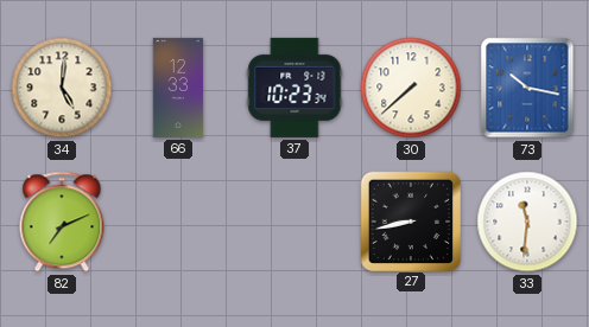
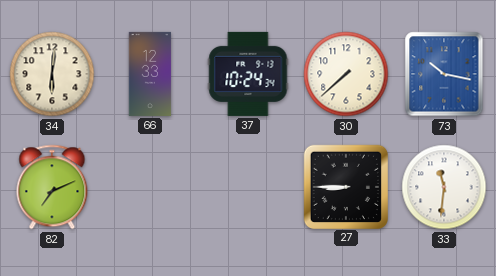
34: 5:01 -> 6:01 (52, 74)
37: 10:23 -> 10:24 (248, 74)
27: 8:43 -> 8:45 (345, 186)
